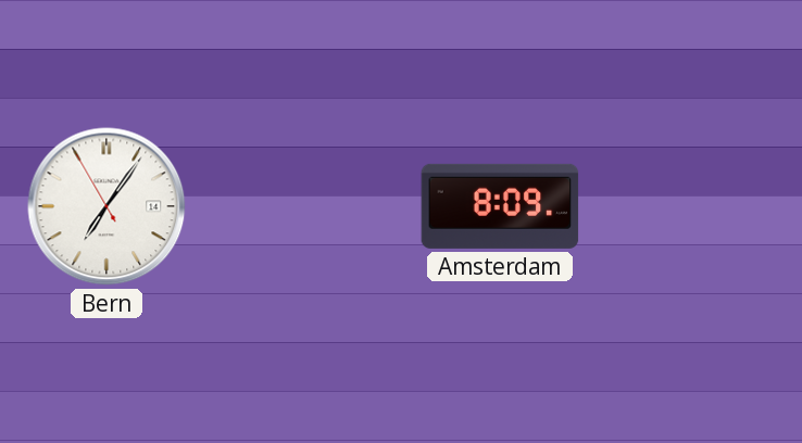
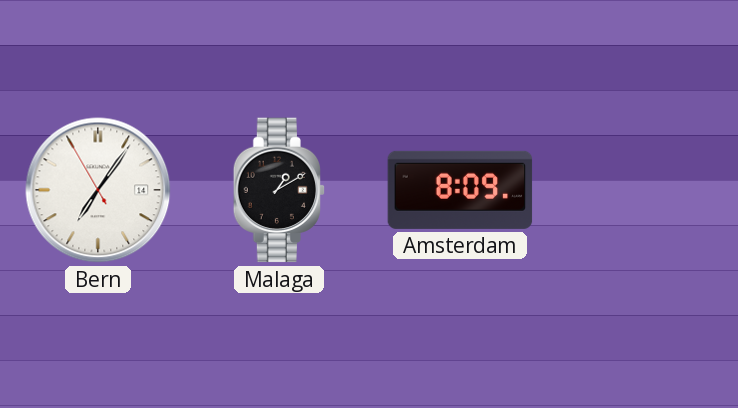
Malaga: none -> 1:10 (279, 190)
